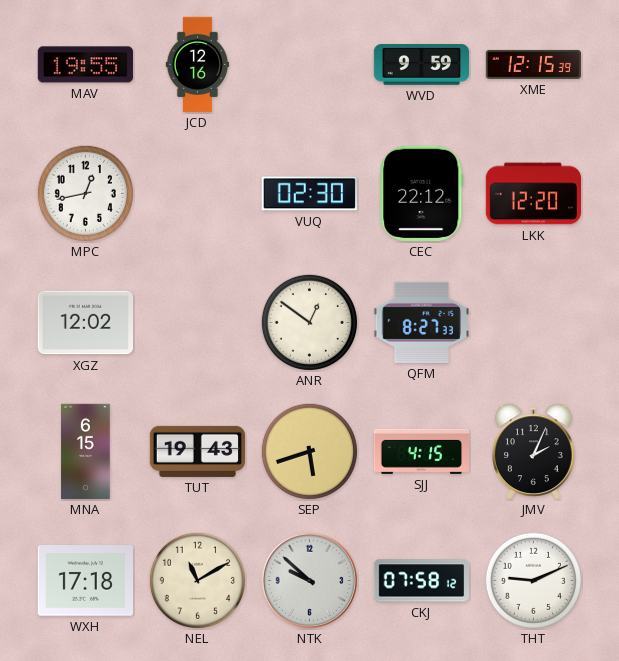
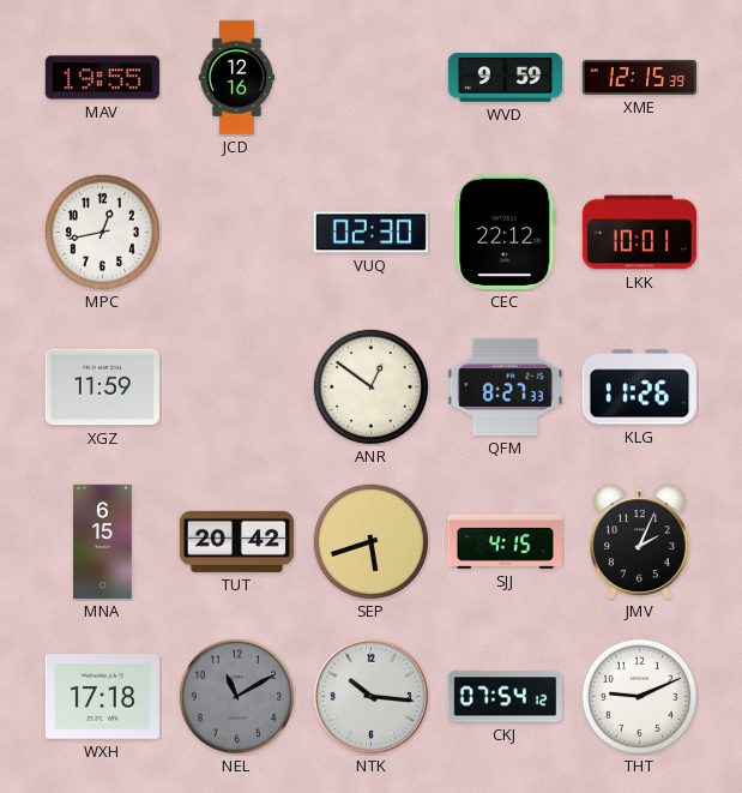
LKK: 12:20 -> 10:01 (640, 233)
XGZ: 12:02 -> 11:59 (102, 388)
KLG: none -> 11:26 (639, 388)
TUT: 19:43 -> 20:42 (236, 541)
NEL dial: cream -> grey (236, 696)
NTK: 9:52 -> 10:16 (372, 697)
CKJ: 07:58 -> 07:54 (505, 697)
